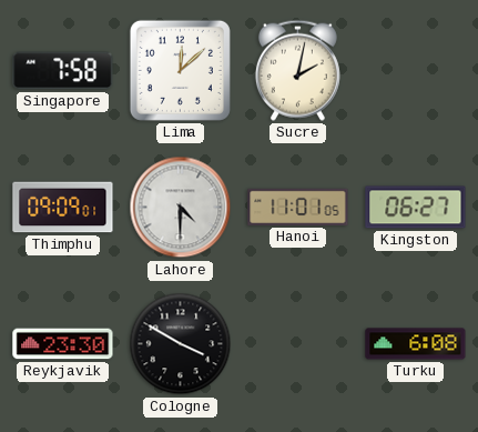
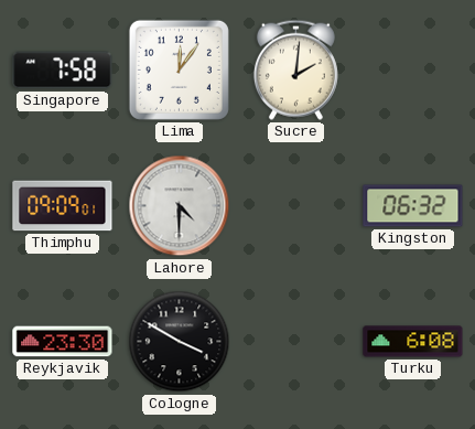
Lima: 12:08 -> 12:06 (179, 69)
Sucre: 2:02 -> 2:01 (295, 69)
Hanoi: 11:01 -> none (298, 207)
Kingston: 06:27 -> 06:32 (413, 206)
